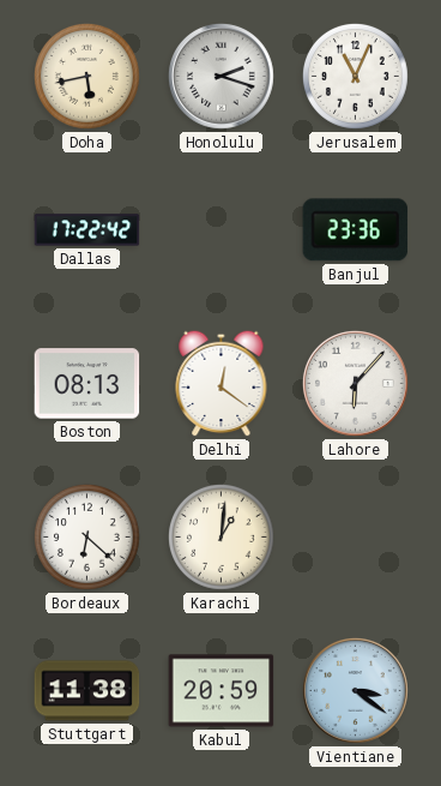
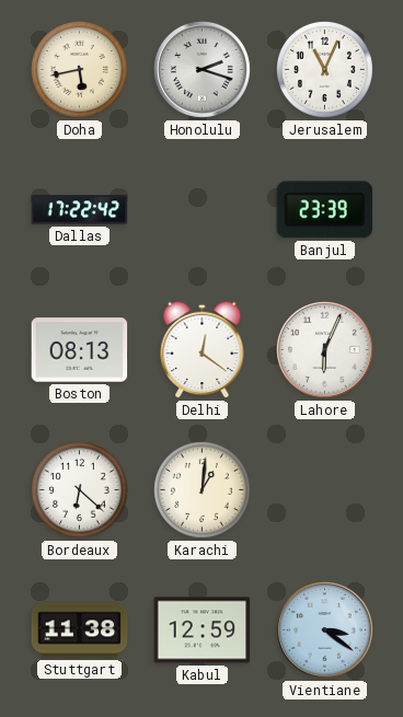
Banjul: 23:36 -> 23:39 (325, 210)
Lahore: 6:07 -> 6:04 (325, 350)
Kabul: 20:59 -> 12:59 (203, 631)
